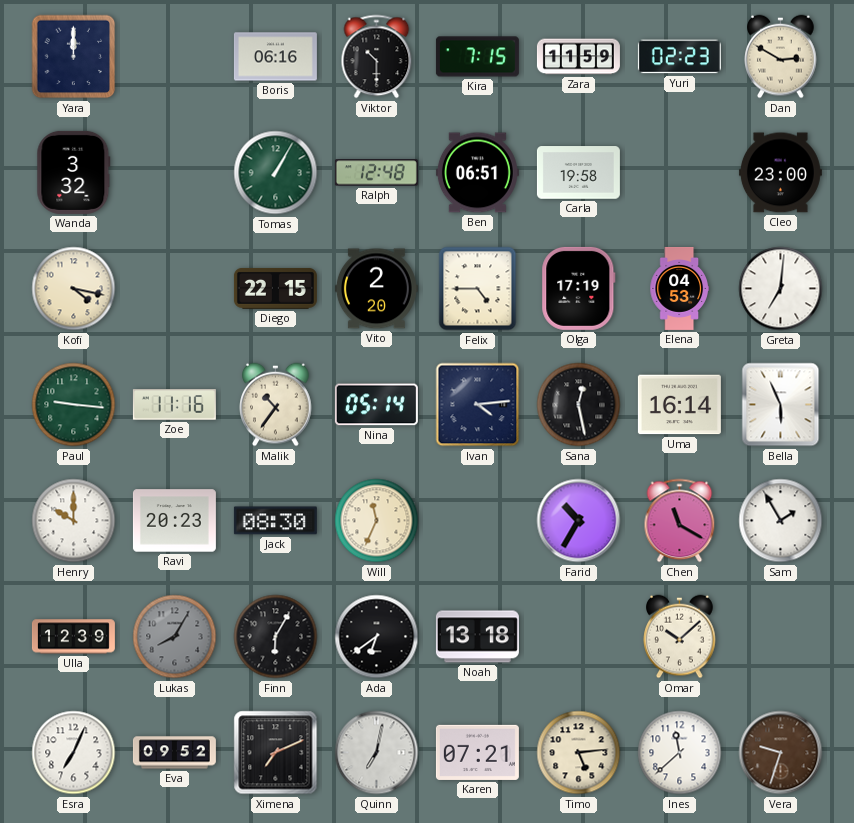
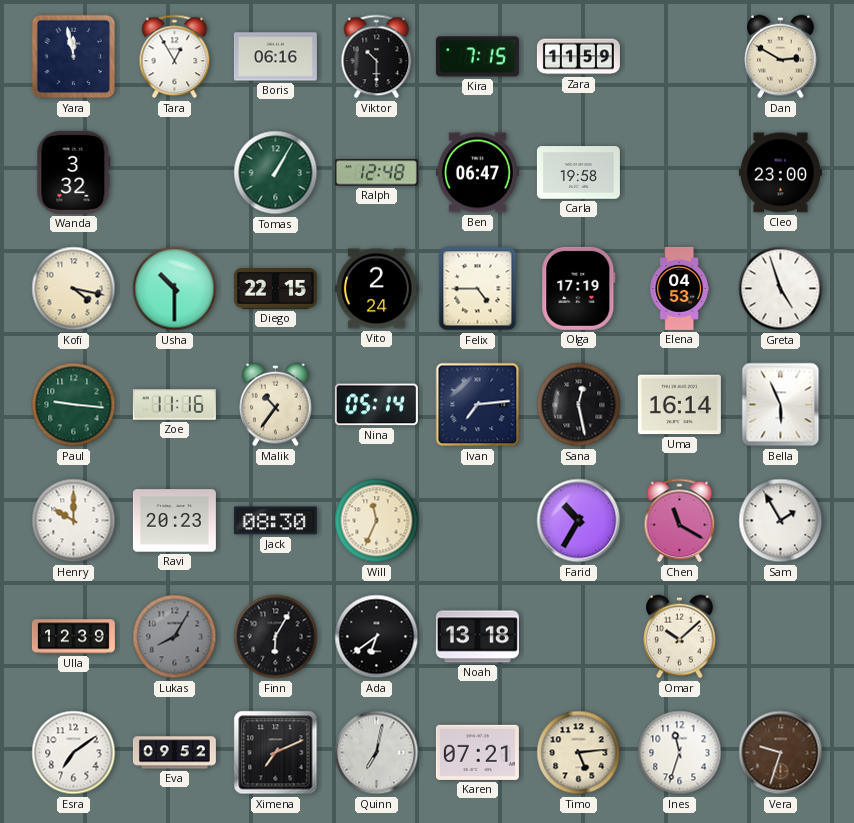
Yara: 12:00 -> 11:58 (74, 57)
Tara: none -> 12:55 (175, 57)
Yuri: 02:23 -> none (679, 57)
Ben: 06:51 -> 06:47 (477, 173)
Usha: none -> 10:30 (175, 289)
Vito: 2:20 -> 2:24 (376, 289)
Greta: 7:01 -> 4:57 (781, 289)
Ivan: 4:14 -> 7:14 (478, 405)
Esra: 7:04 -> 7:09 (74, 753)
Ines: 11:38 -> 11:33 (680, 753)
